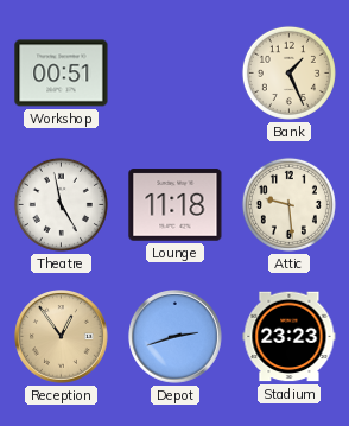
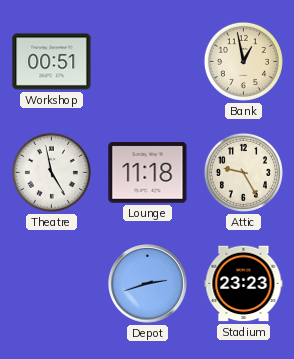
Bank: 1:26 -> 12:58 (243, 61)
Attic: 9:29 -> 9:25 (243, 172)
Reception: 12:54 -> none (62, 337)
